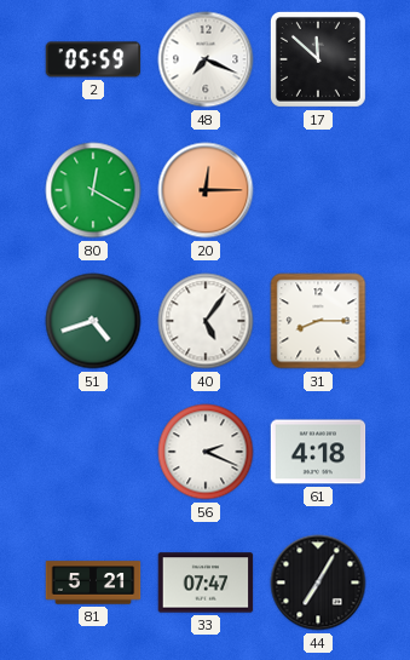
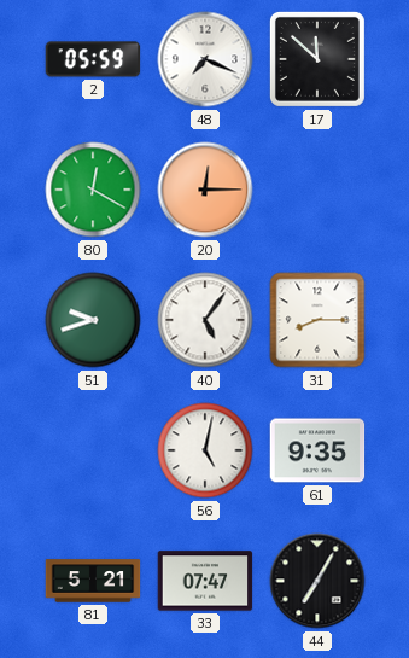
51: 4:42 -> 9:42 (93, 320)
56: 2:19 -> 5:02 (205, 450)
61: 4:18 -> 9:35 (317, 450)
